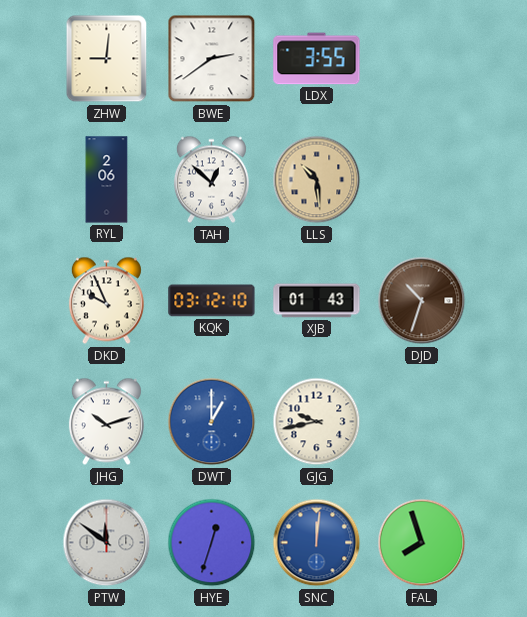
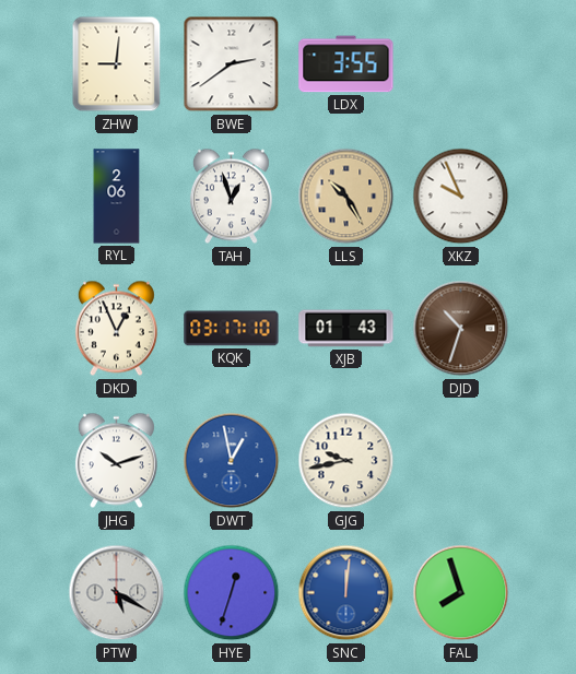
TAH: 12:52 -> 12:57 (231, 197)
LLS: 10:29 -> 10:25 (346, 197)
XKZ: none -> 9:56 (461, 197)
DKD: 9:56 -> 12:56 (116, 329)
KQK: 03:12 -> 03:17 (232, 329)
DWT: 1:00 -> 12:58 (232, 461)
PTW: 11:51 -> 5:20 (117, 593)
